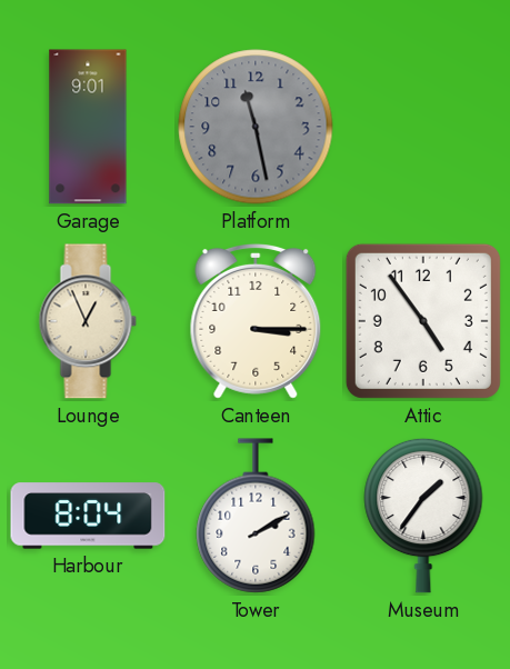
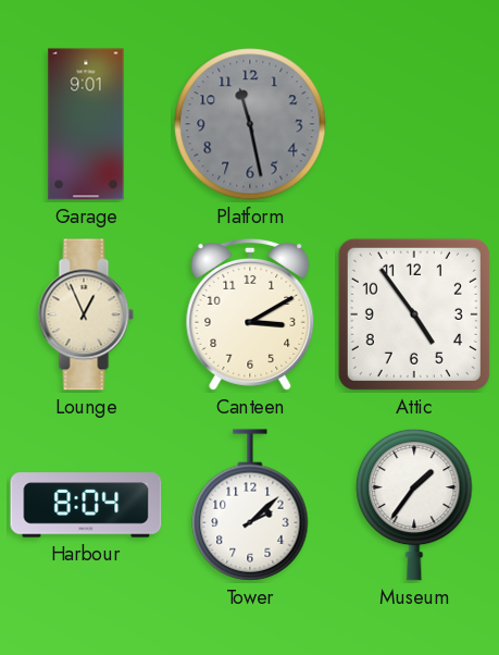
Canteen: 3:15 -> 3:10 (250, 314)
Tower: 2:10 -> 2:08 (250, 505)
